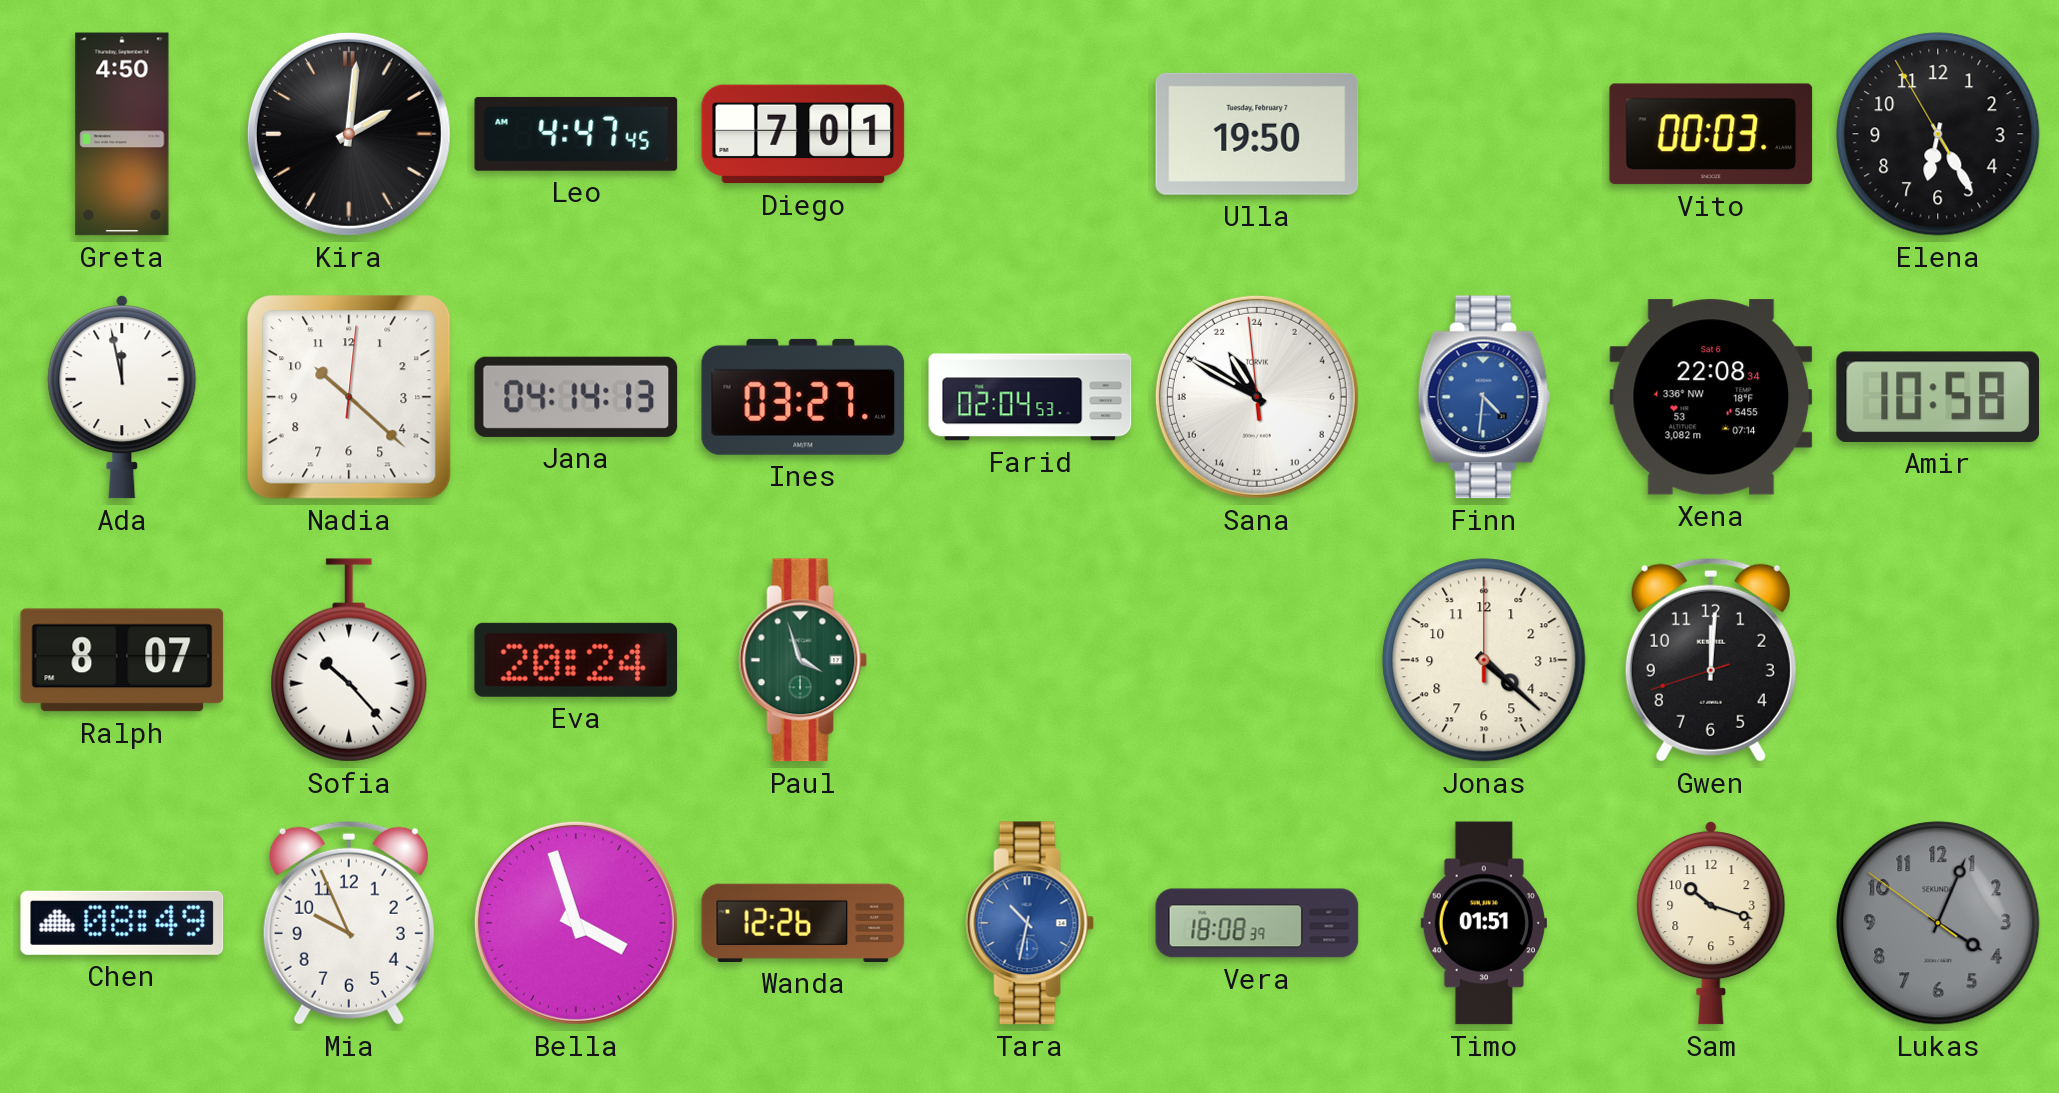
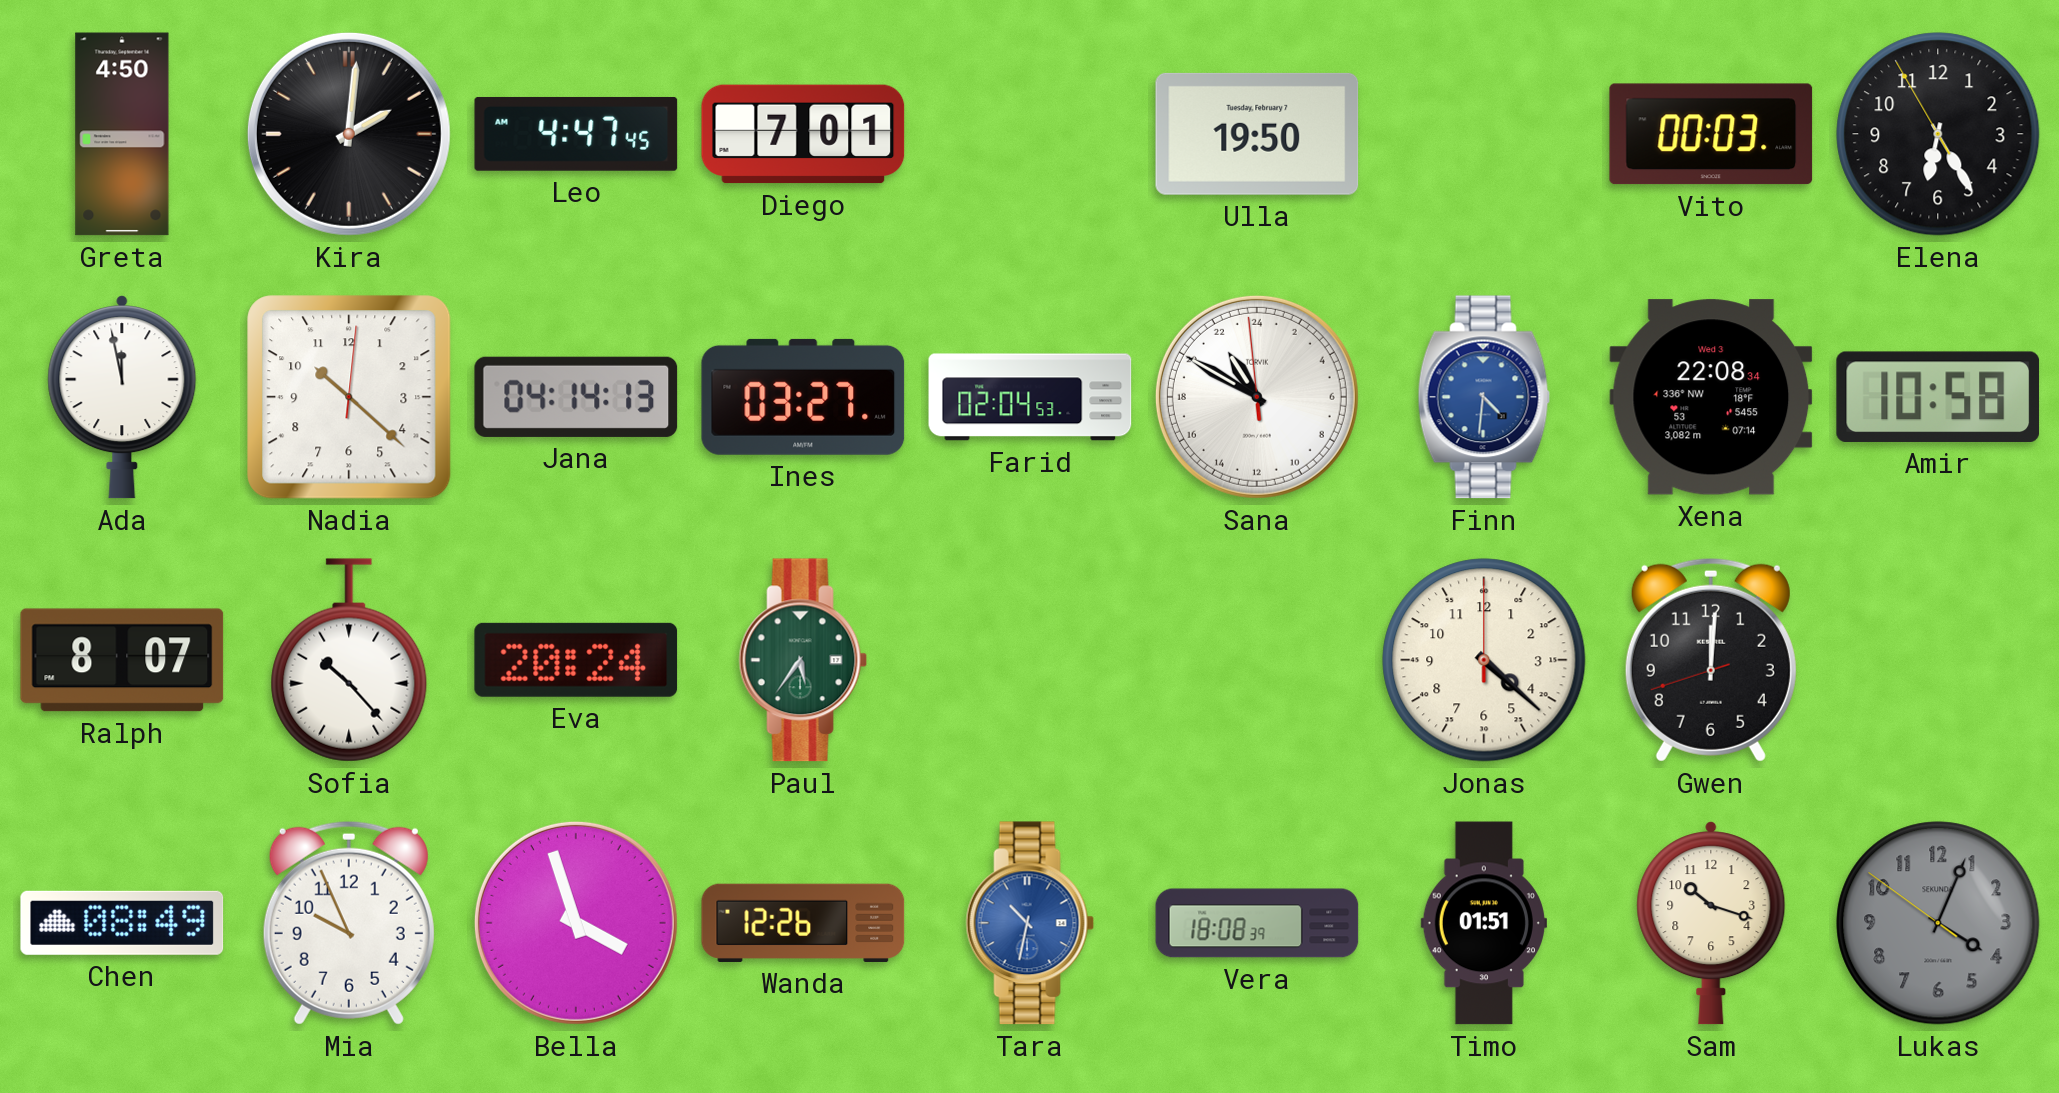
Xena date: Sat 6 -> Wed 3 (1711, 397)
Paul: 3:57 -> 5:36 (803, 660)
